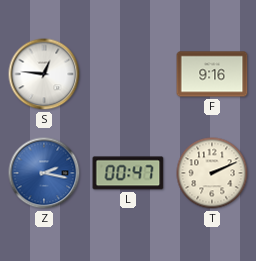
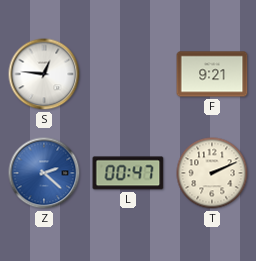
F: 9:16 -> 9:21 (212, 74)
Z: 2:17 -> 2:22 (44, 173)
